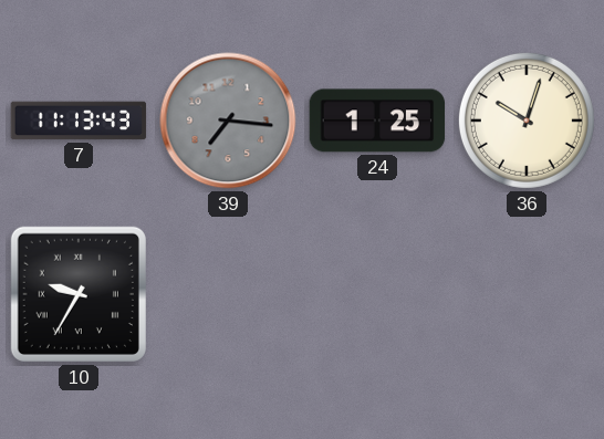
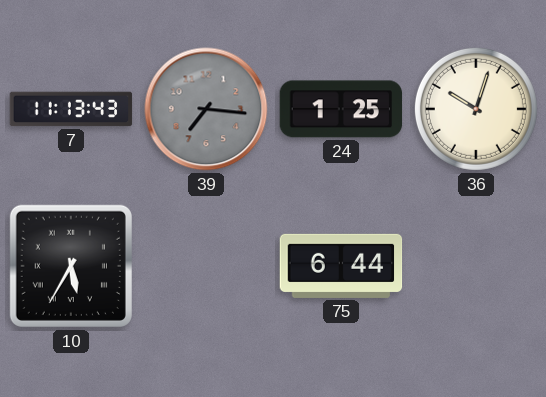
10: 9:35 -> 5:35 (71, 266)
75: none -> 6:44 (341, 266)
